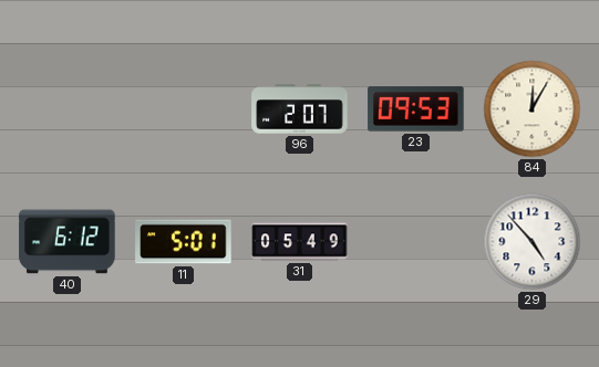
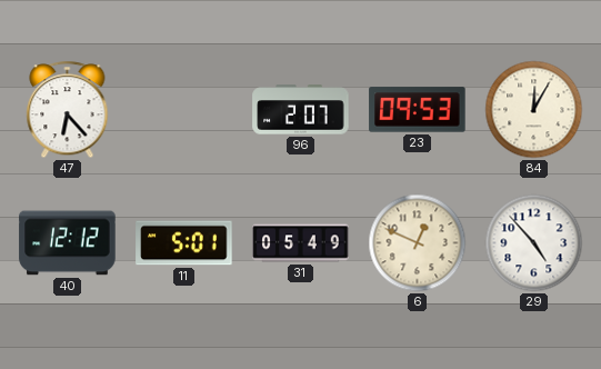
47: none -> 6:23 (68, 110)
40: 6:12 -> 12:12 (68, 243)
6: none -> 12:49 (418, 243)
